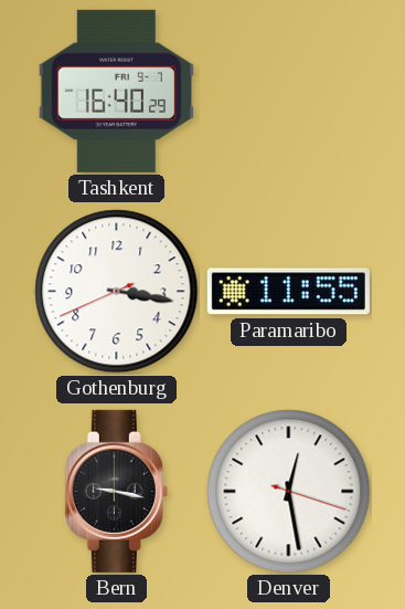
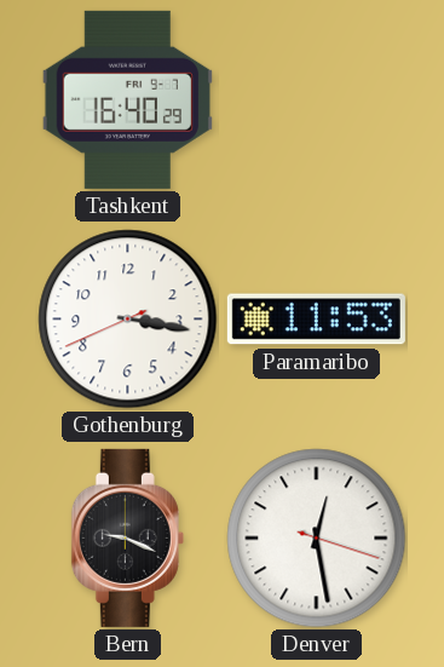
Paramaribo: 11:55 -> 11:53 (316, 320)
Bern: 9:17 -> 9:19 (127, 537)
